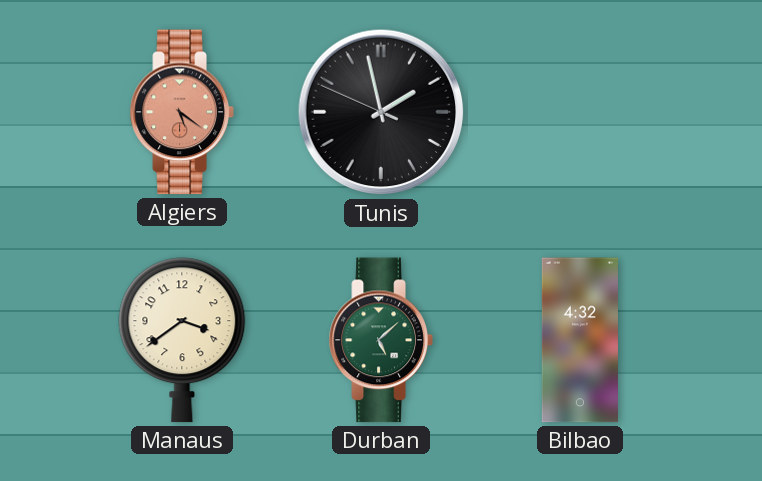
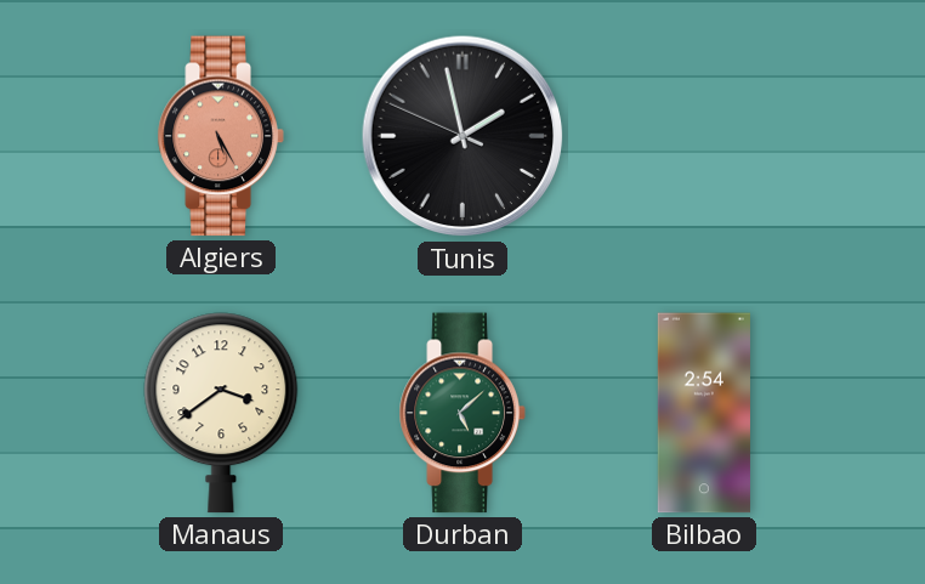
Algiers: 5:21 -> 5:25 (221, 136)
Bilbao: 4:32 -> 2:54 (704, 413)
